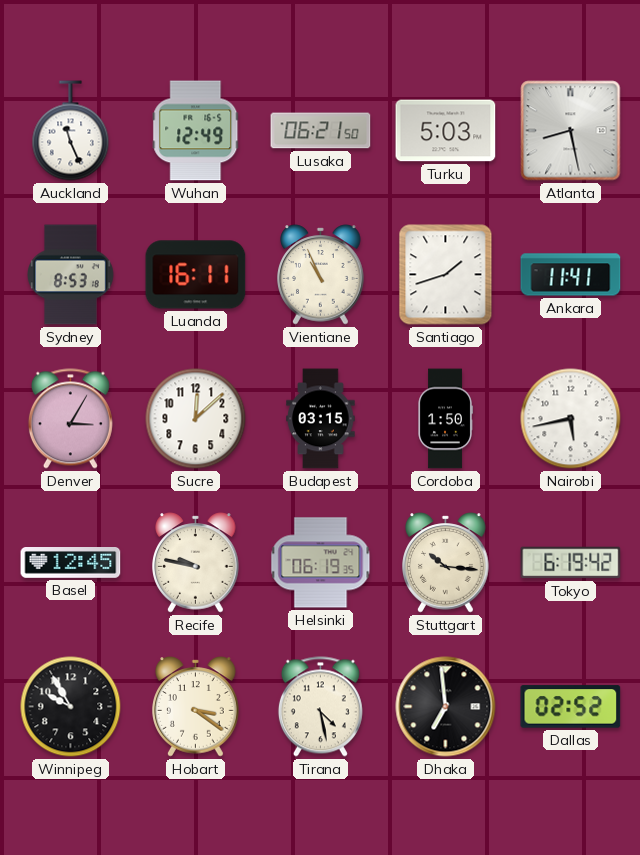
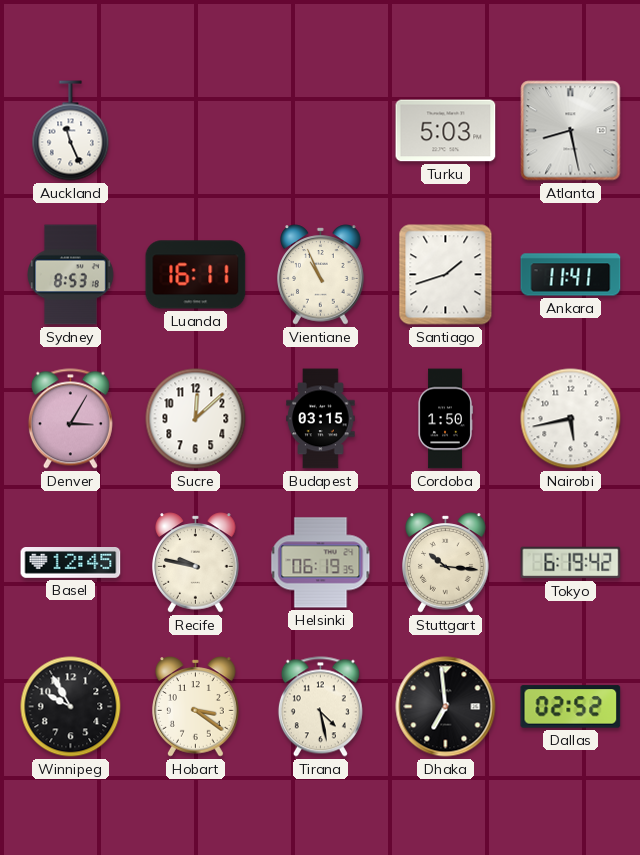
Wuhan: 12:49 -> none (196, 131)
Lusaka: 06:21 -> none (321, 131)
